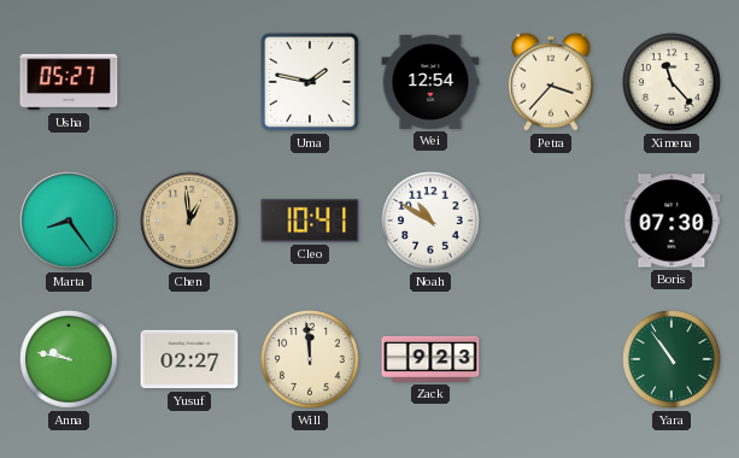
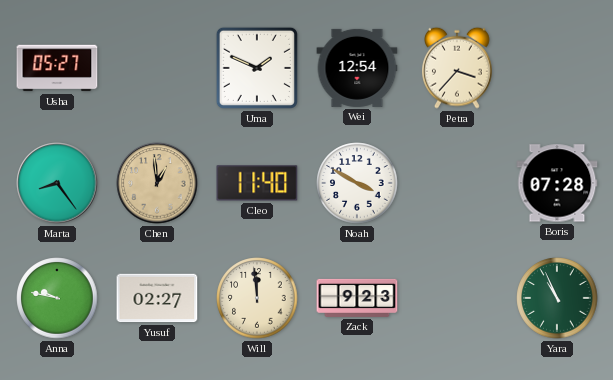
Uma: 1:47 -> 1:49 (257, 68)
Ximena: 11:23 -> none (671, 82)
Cleo: 10:41 -> 11:40 (257, 183)
Noah: 10:50 -> 3:50 (357, 183)
Boris: 07:30 -> 07:28 (557, 183)
Yara: 10:54 -> 10:56 (557, 298)
